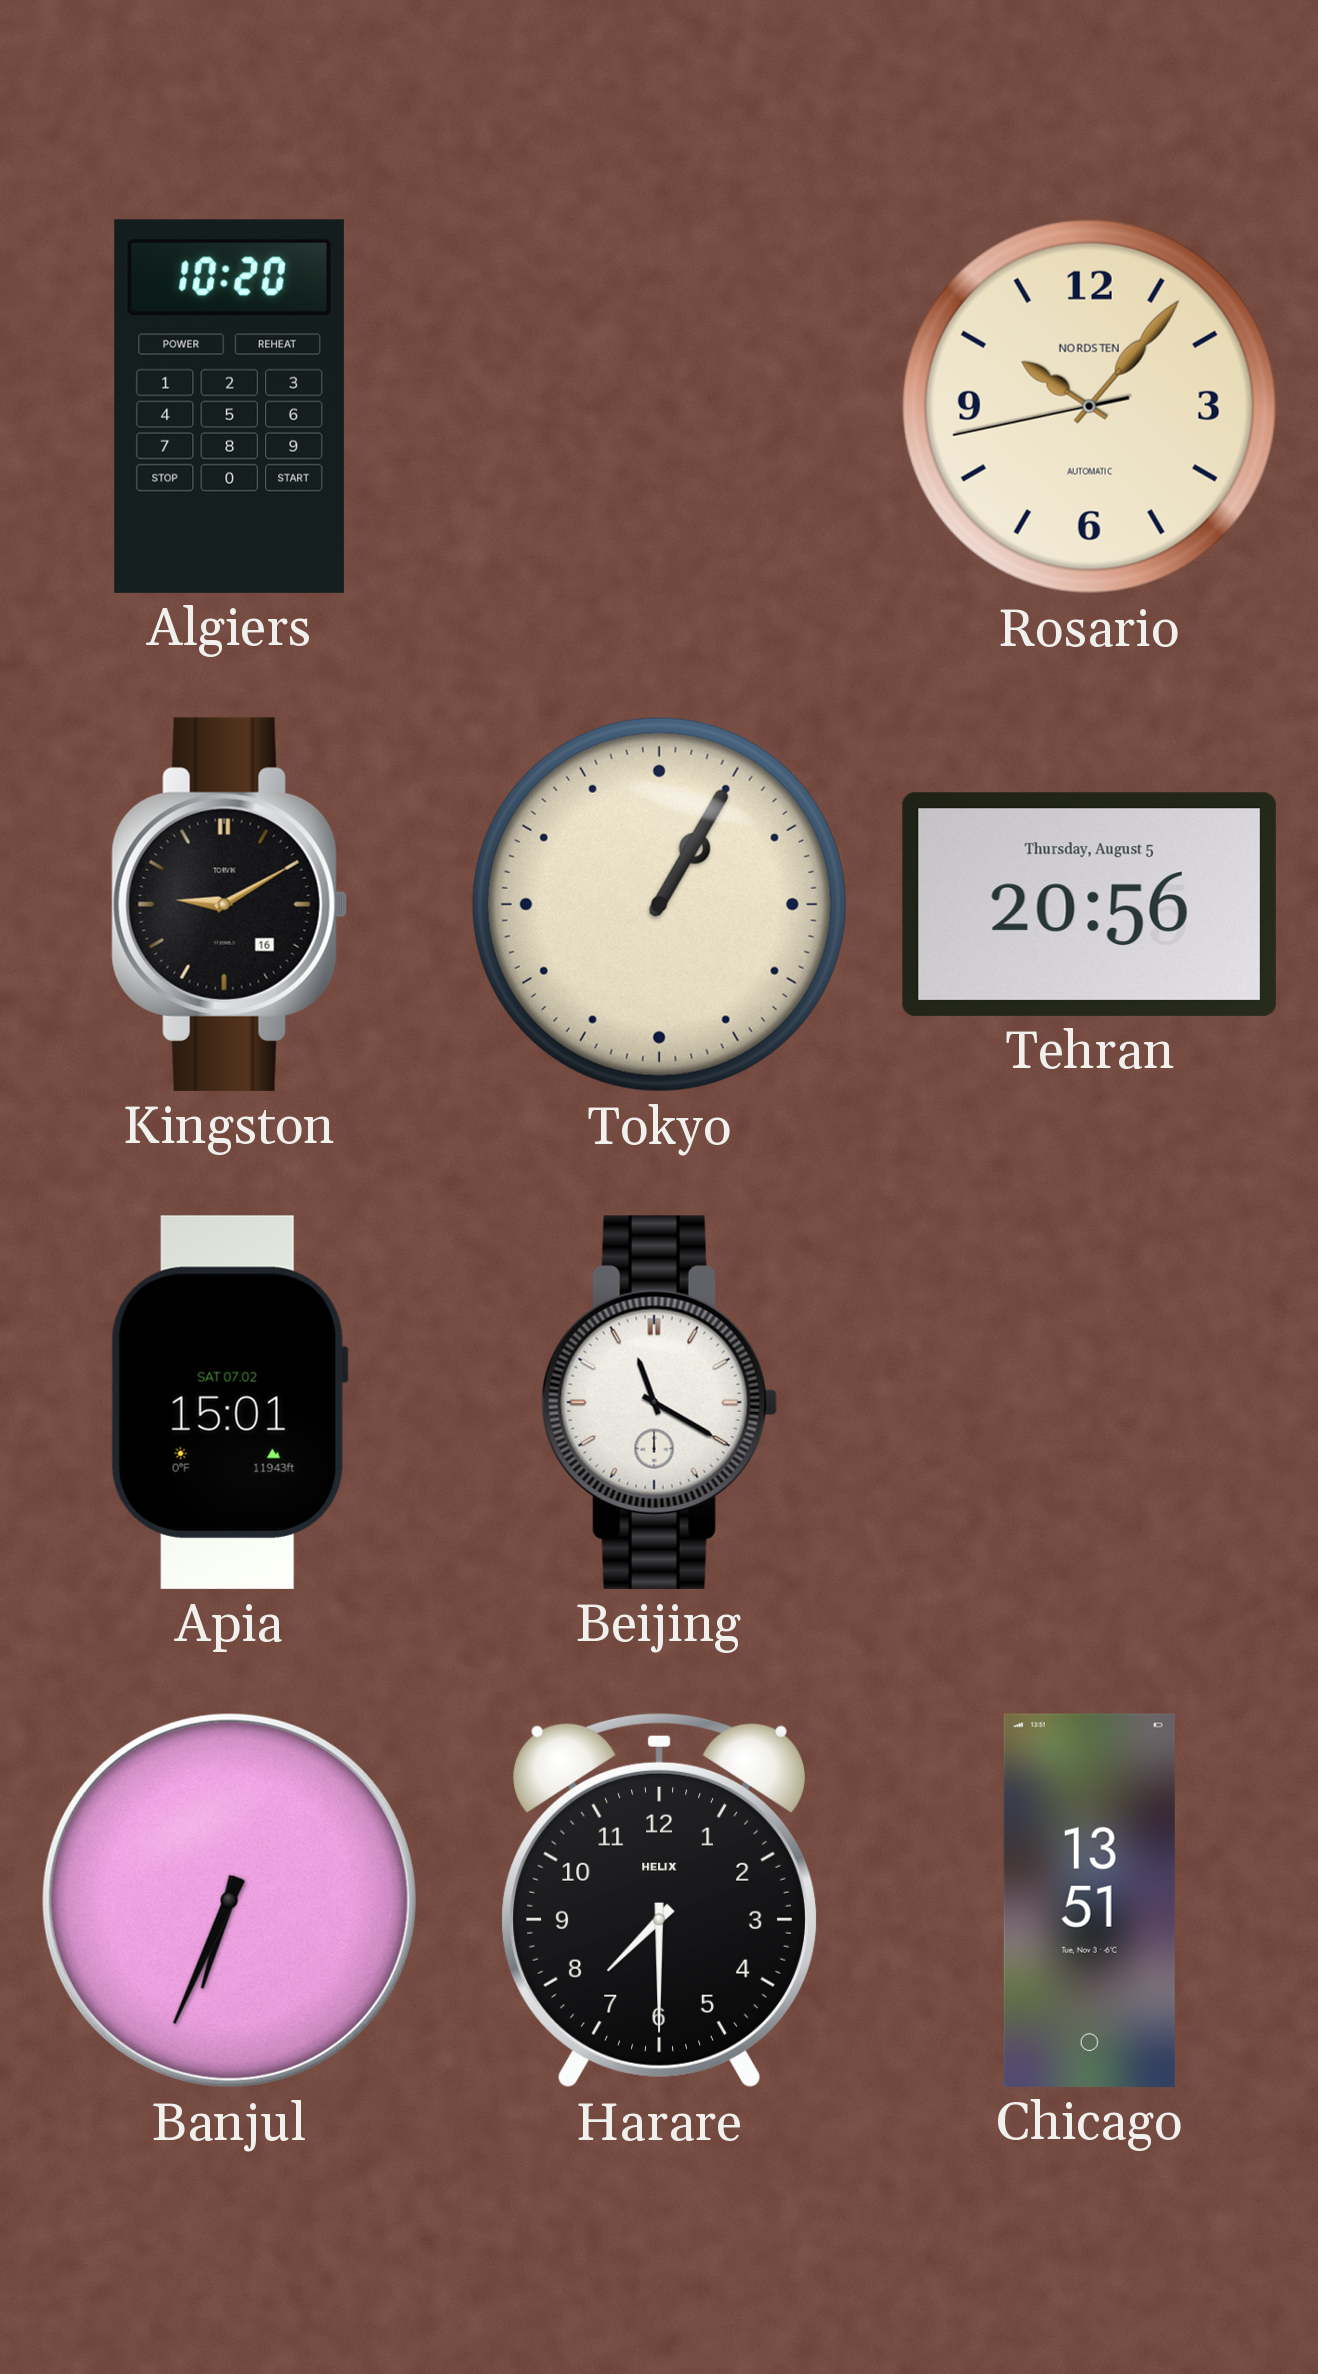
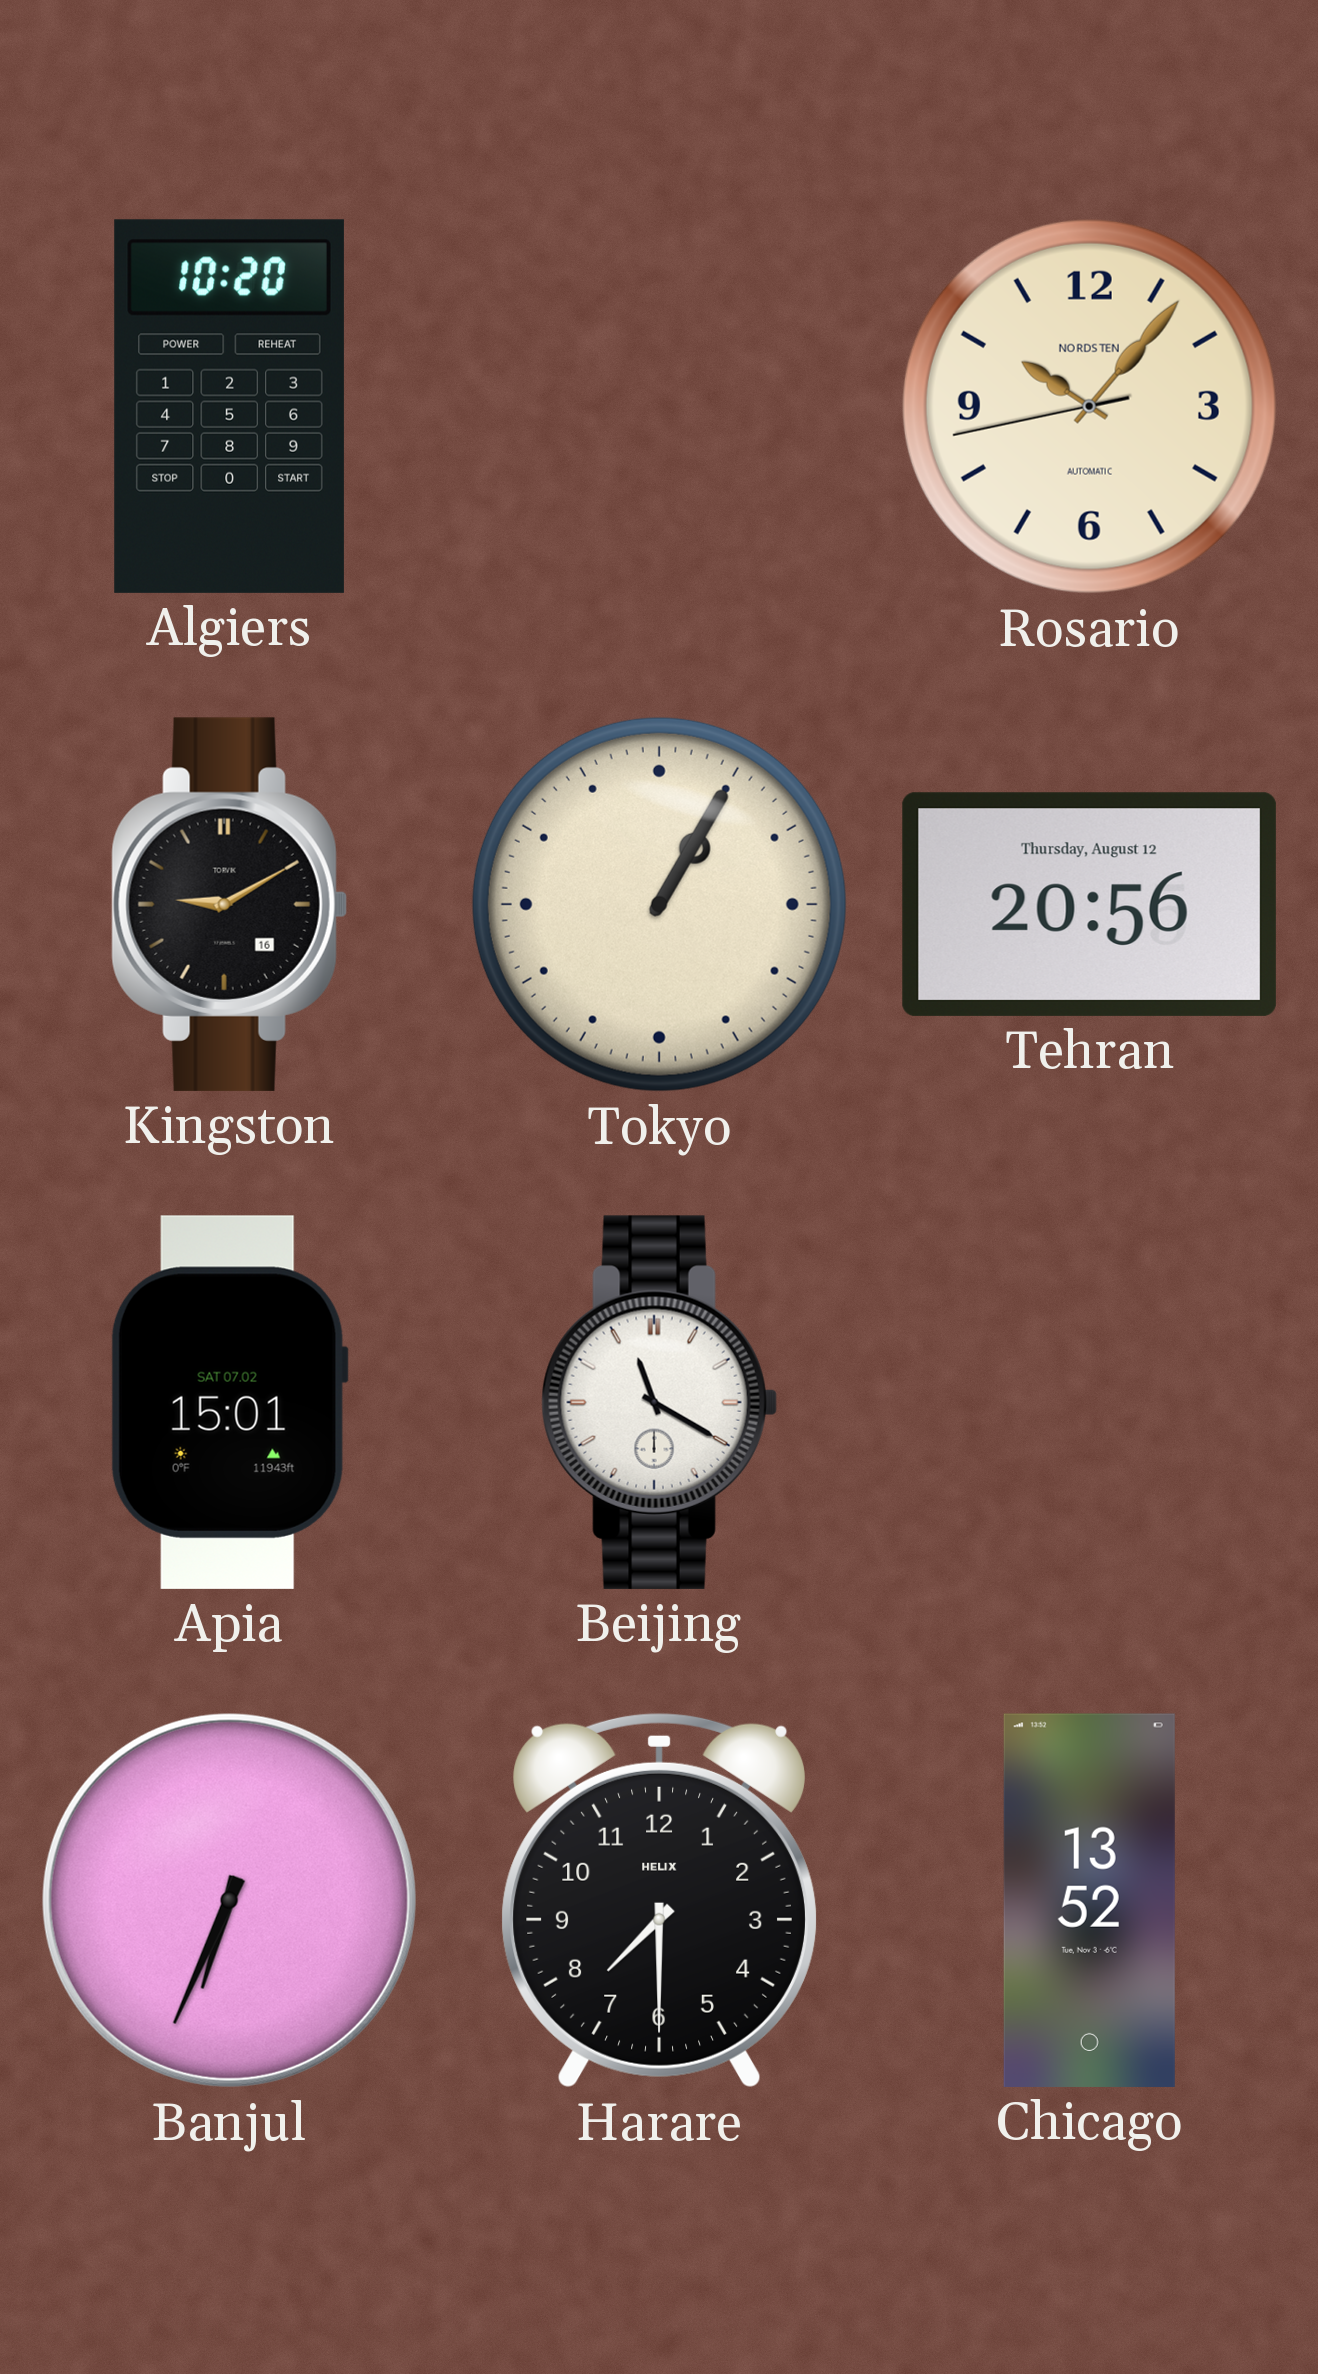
Tehran date: Thursday, August 5 -> Thursday, August 12 (1089, 904)
Chicago: 13:51 -> 13:52 (1089, 1900)
